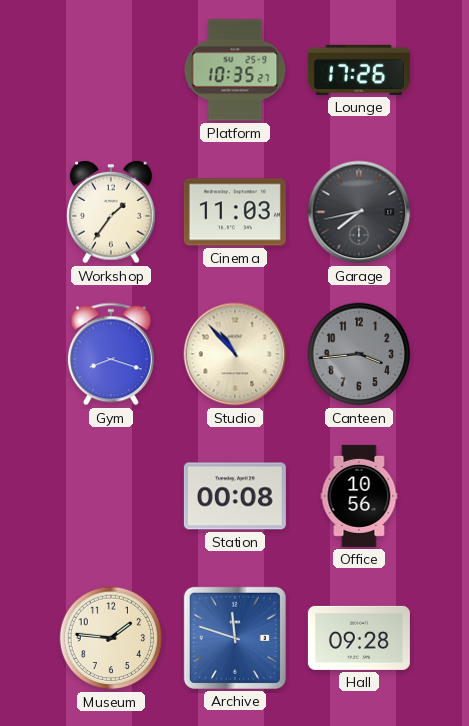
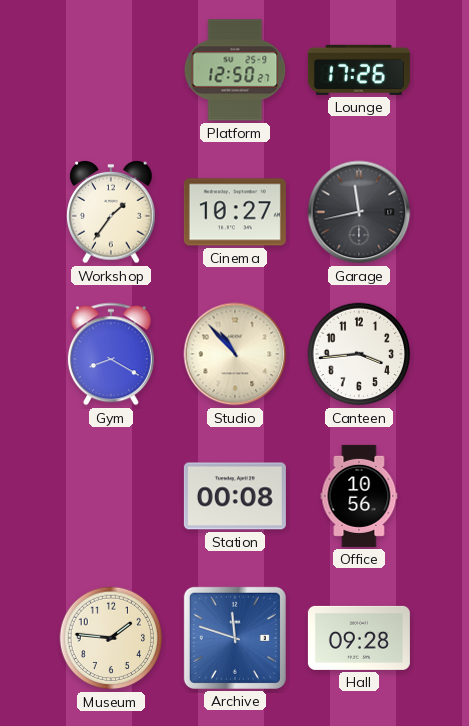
Platform: 10:35 -> 12:50 (235, 70)
Cinema: 11:03 -> 10:27 (235, 212)
Garage: 7:43 -> 11:43 (359, 212)
Gym: 8:18 -> 8:20 (111, 354)
Canteen dial: grey -> white (359, 354)
